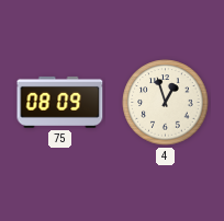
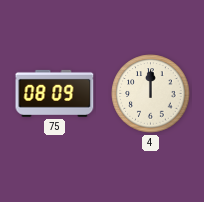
4: 12:57 -> 12:00 (151, 94)
